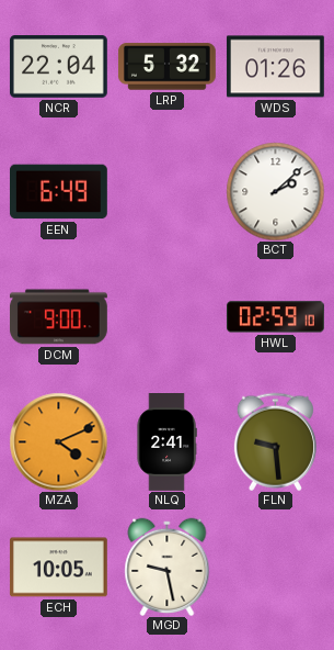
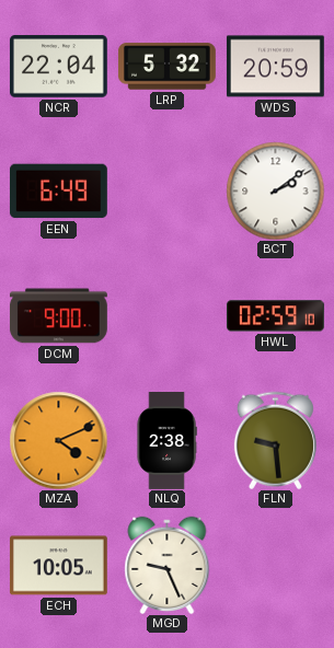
WDS: 01:26 -> 20:59 (275, 67)
BCT: 2:08 -> 2:09 (275, 190)
NLQ: 2:41 -> 2:38 (166, 441)
MGD: 9:28 -> 9:26 (168, 565)
